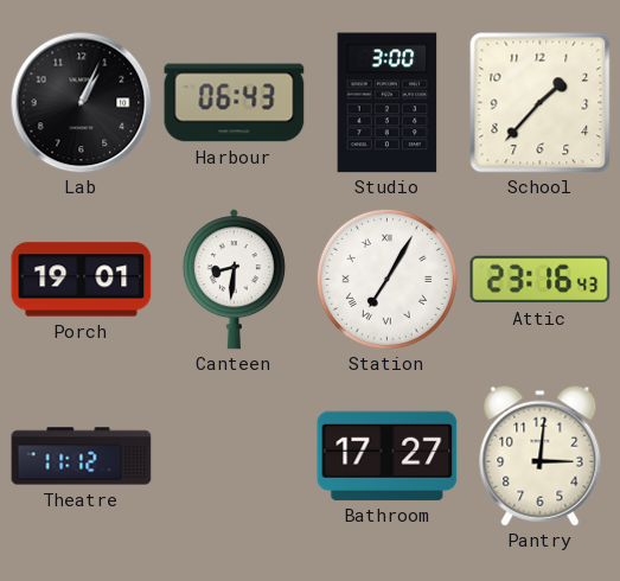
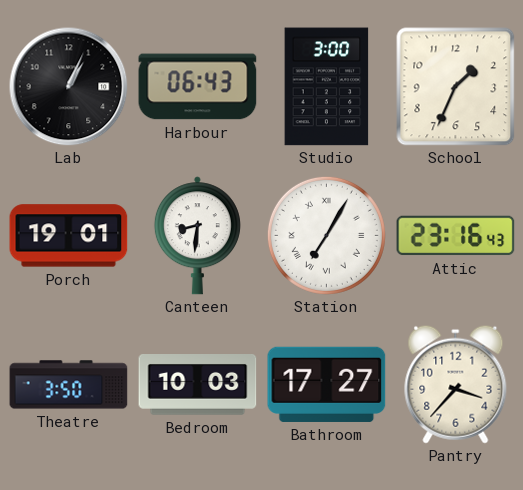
School: 1:37 -> 1:34 (456, 87)
Theatre: 11:12 -> 3:50 (69, 385)
Bedroom: none -> 10:03 (198, 385)
Pantry: 3:01 -> 3:37 (456, 384)
